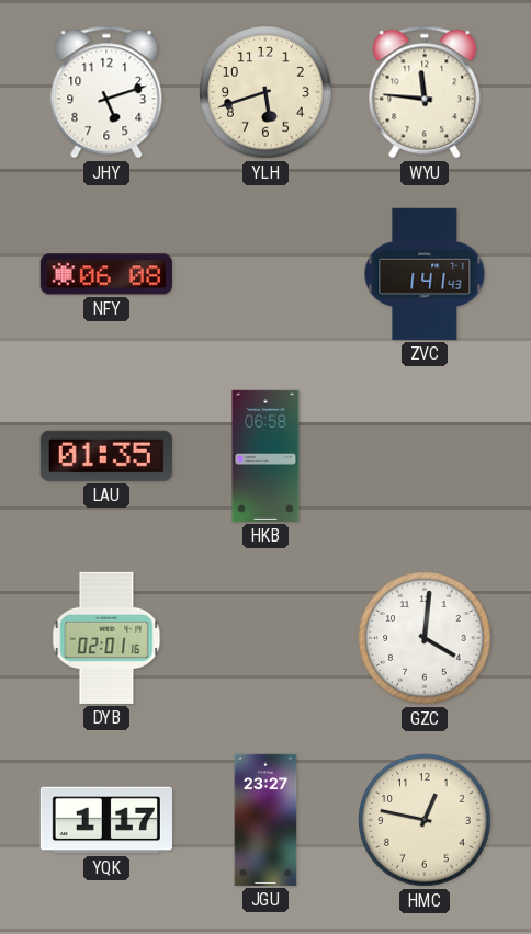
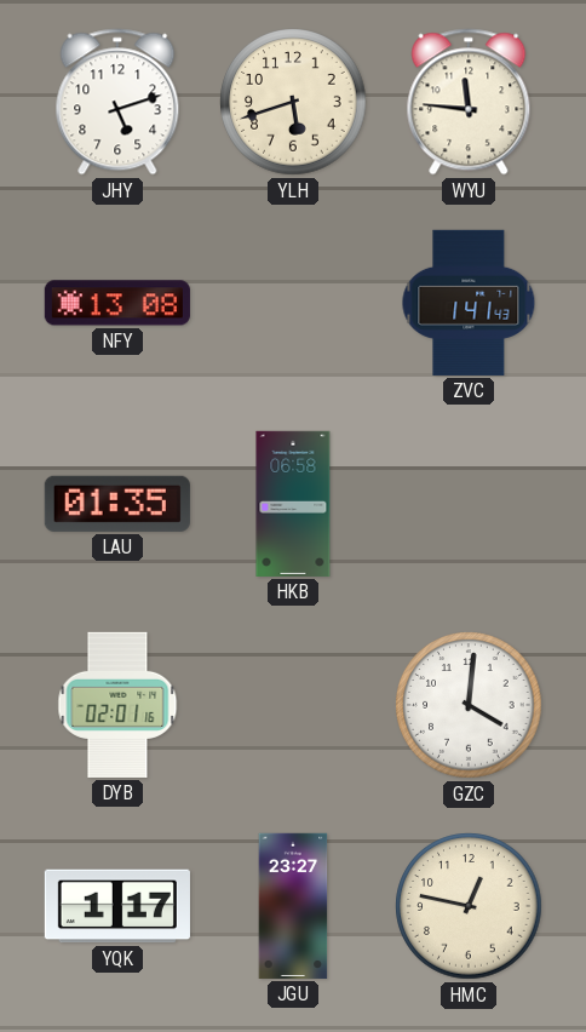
NFY: 06:08 -> 13:08 (117, 303)
